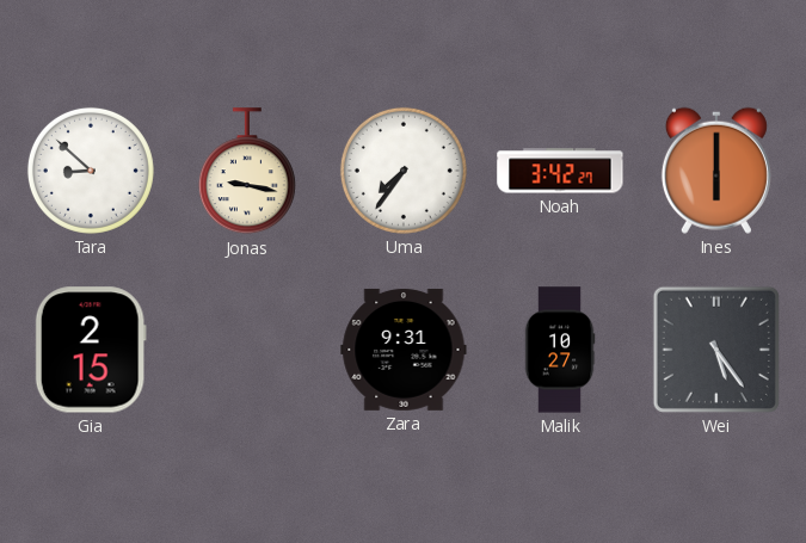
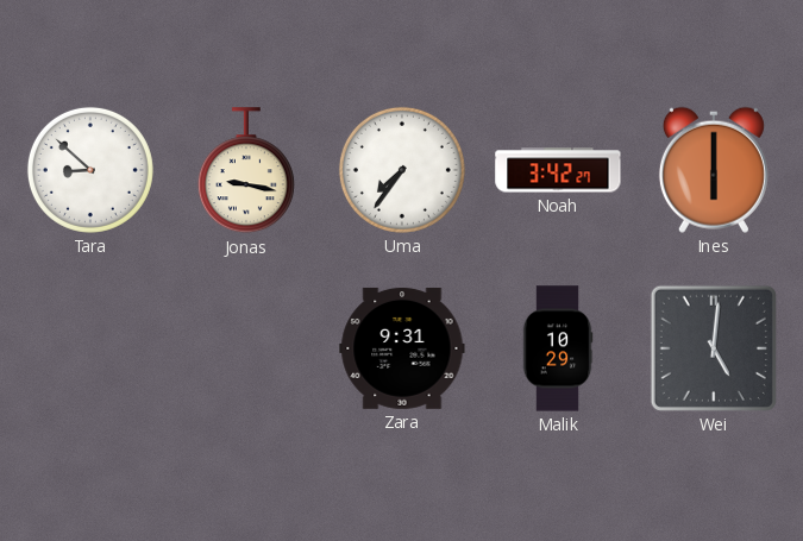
Gia: 2:15 -> none (91, 350)
Malik: 10:27 -> 10:29 (558, 348)
Wei: 5:24 -> 5:01 (714, 348)
